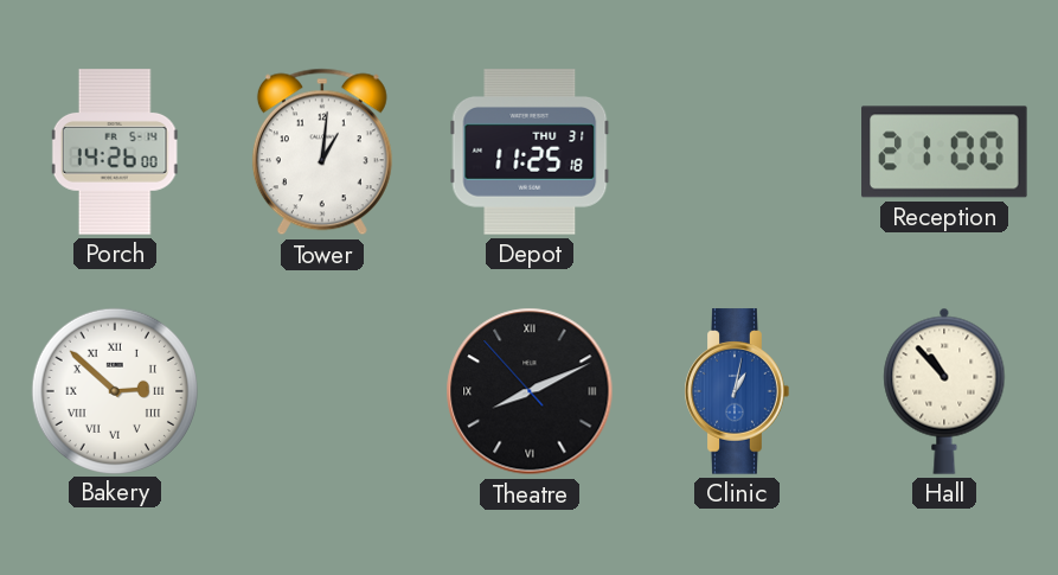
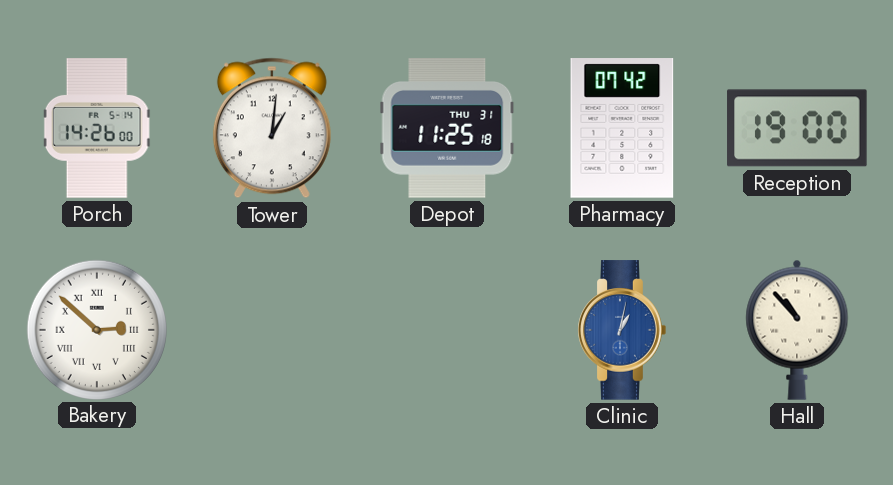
Pharmacy: none -> 07:42 (622, 128)
Reception: 21:00 -> 19:00 (797, 128)
Theatre: 8:10 -> none (530, 391)
